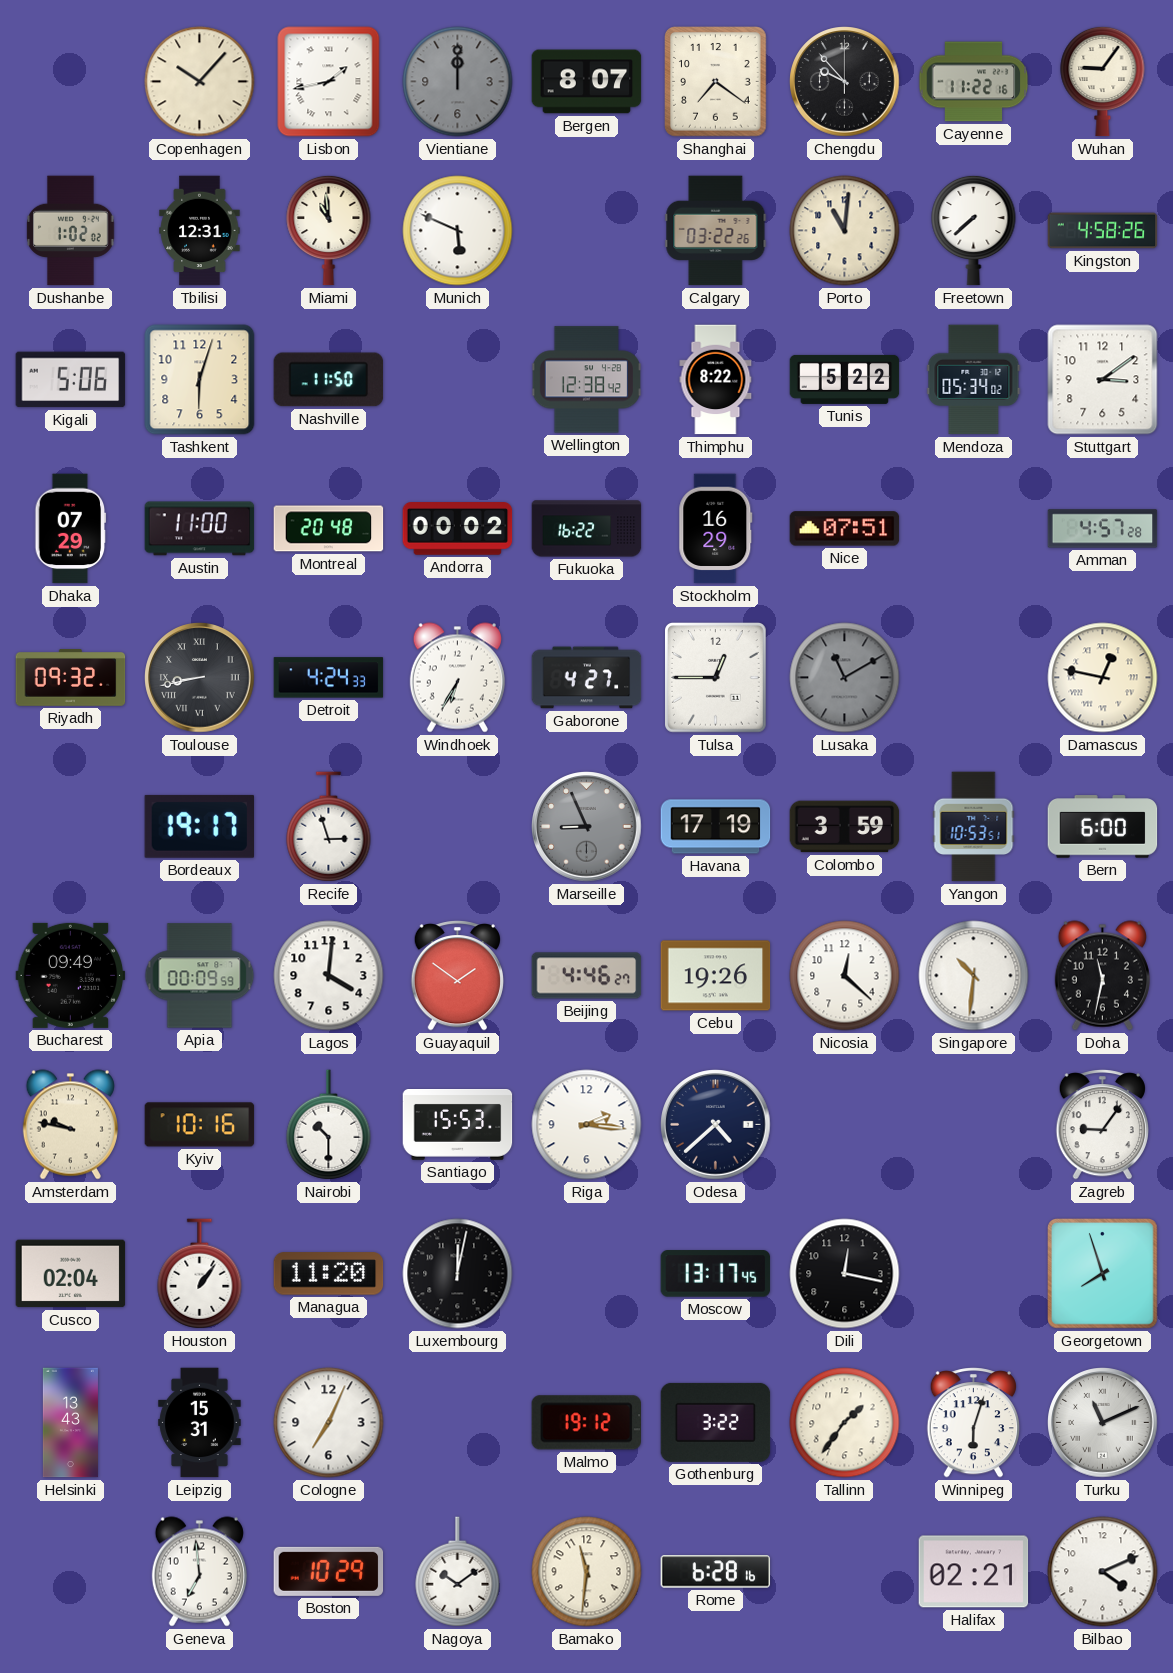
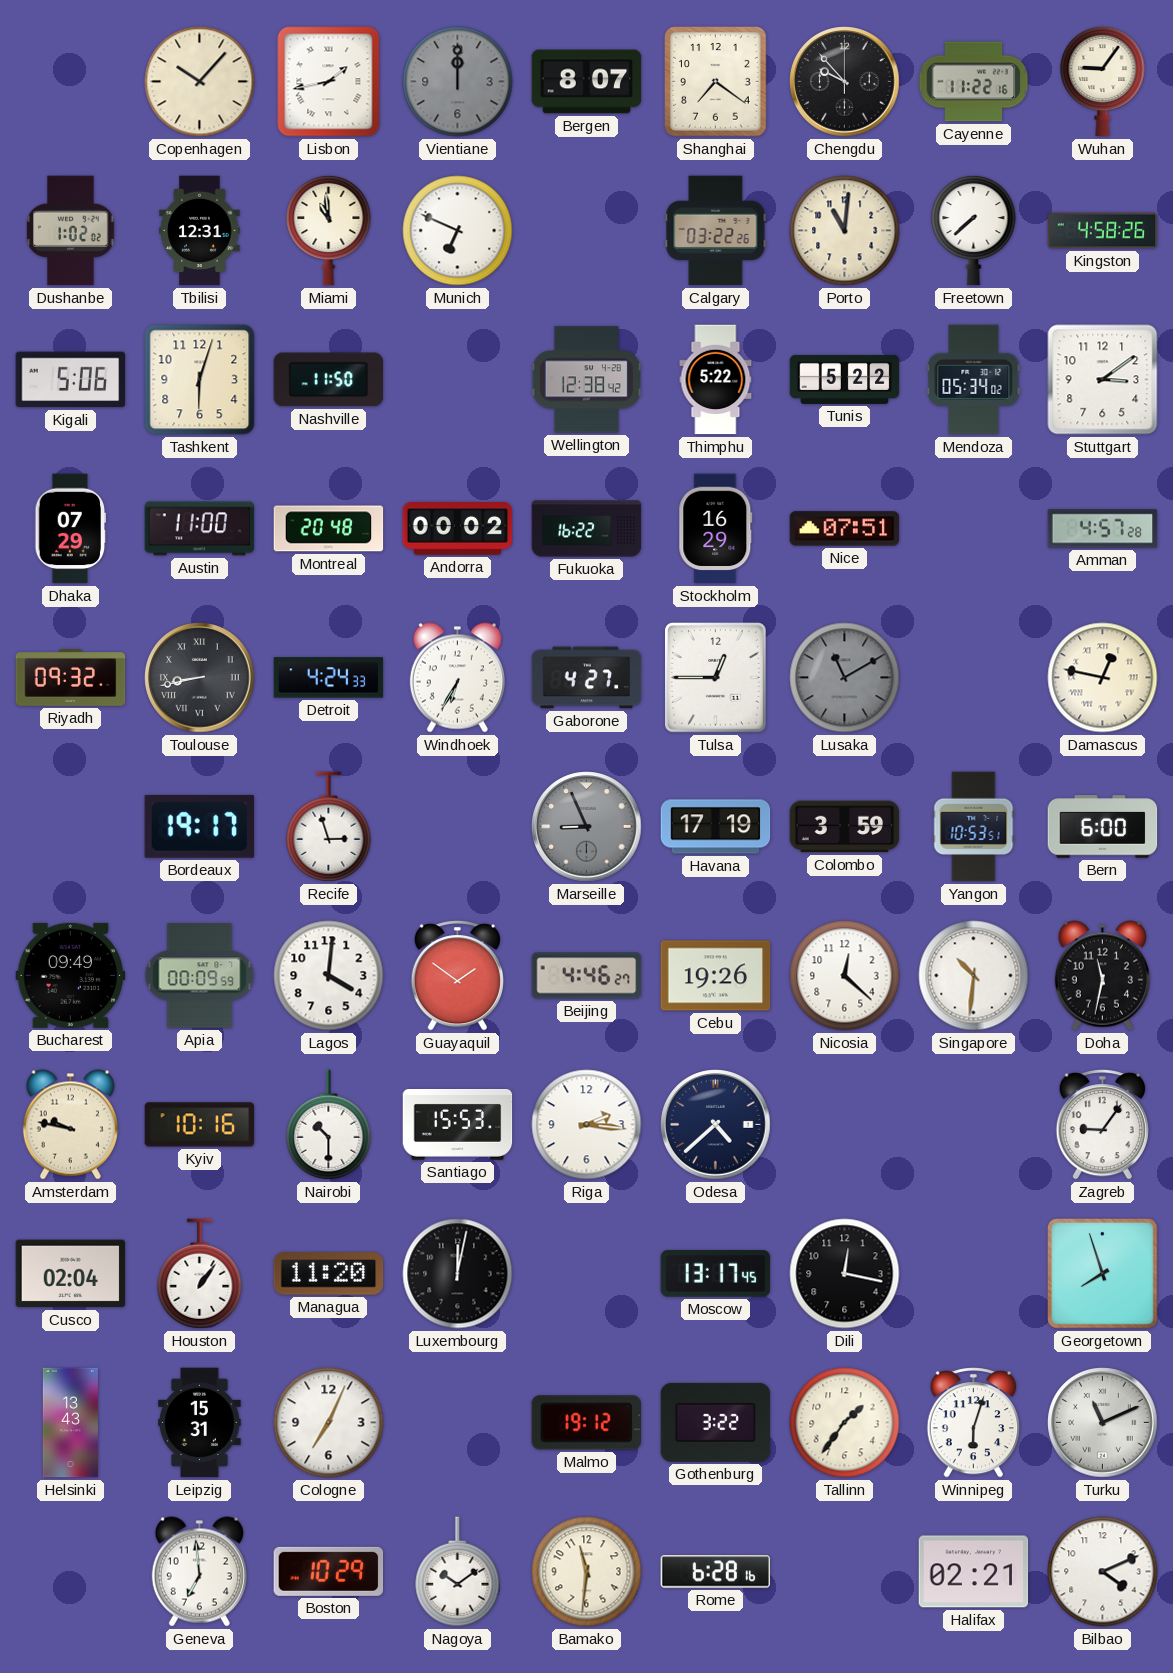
Munich: 5:49 -> 6:49 (458, 231)
Thimphu: 8:22 -> 5:22 (716, 380)
